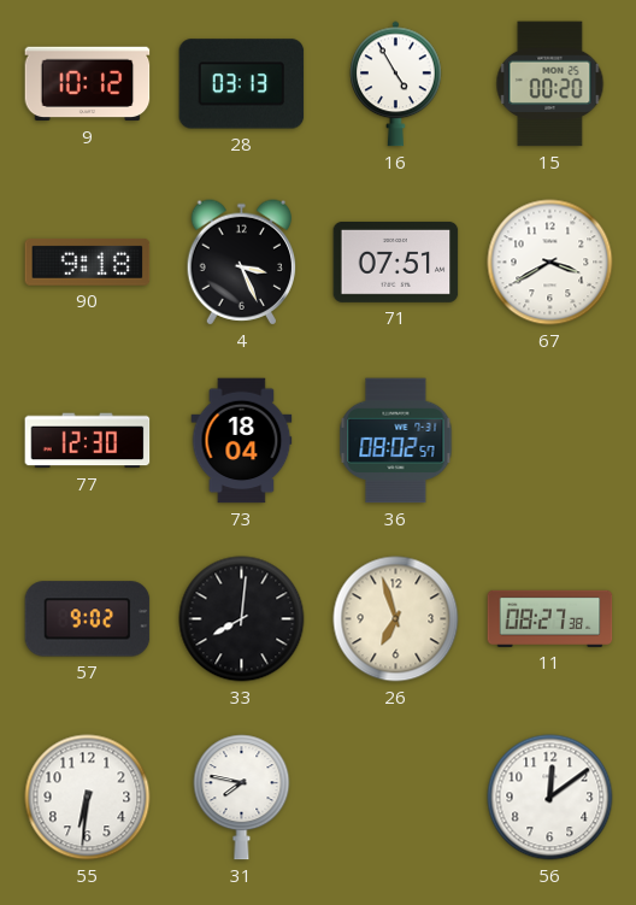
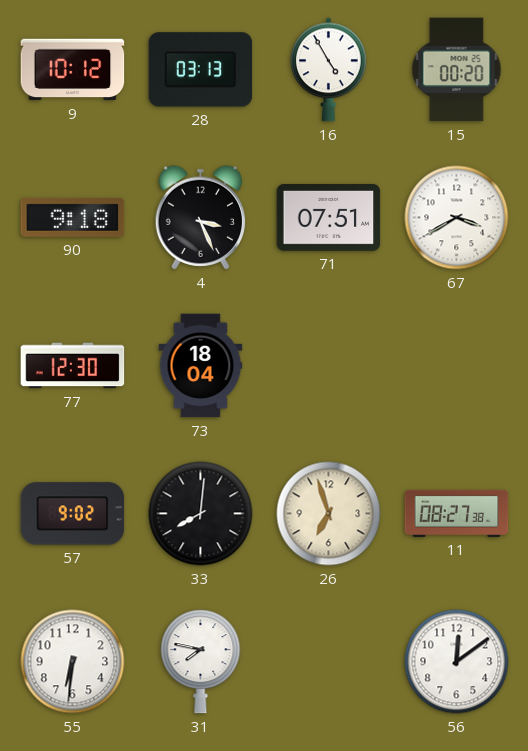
36: 08:02 -> none (396, 441)
